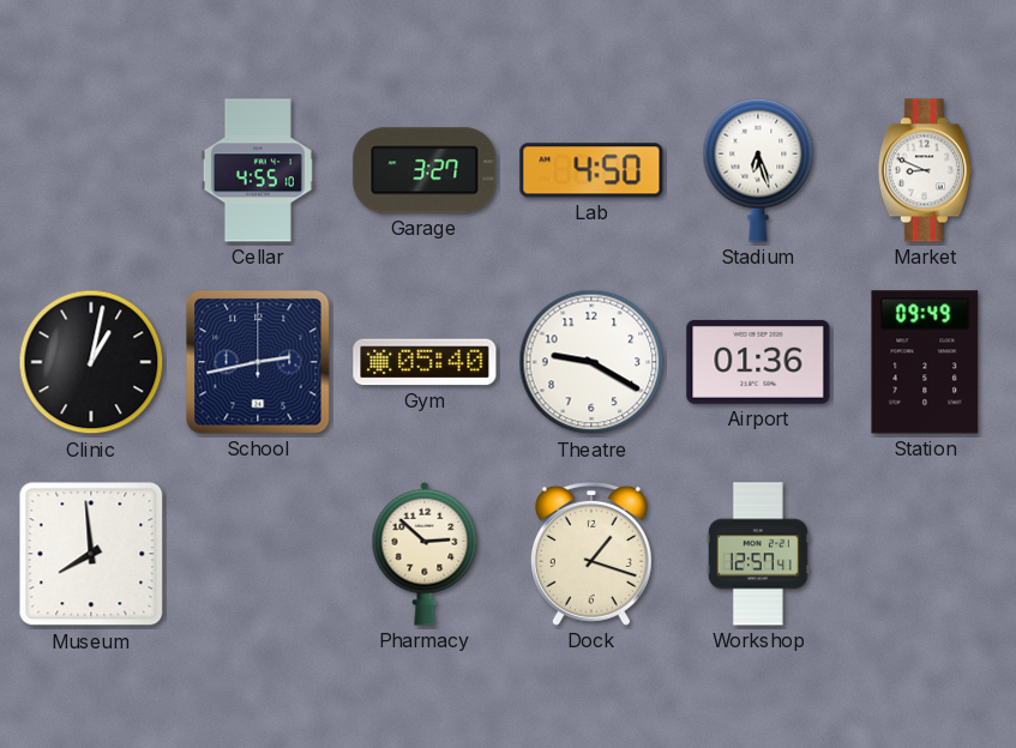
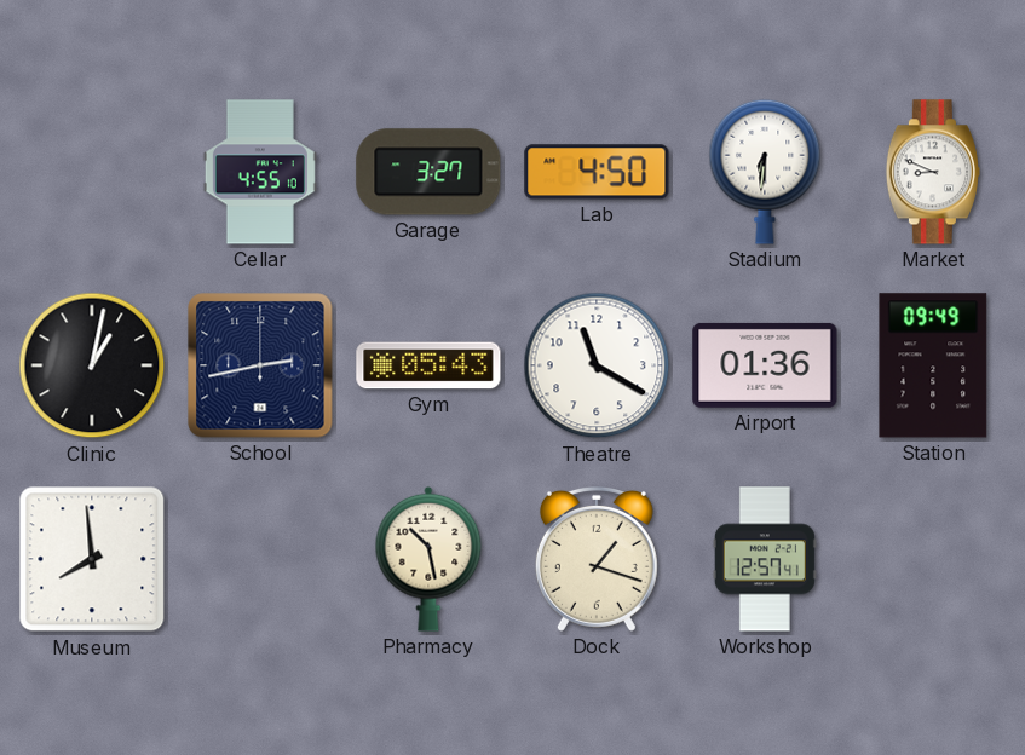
Stadium: 6:27 -> 6:31 (765, 172)
Gym: 05:40 -> 05:43 (428, 365)
Theatre: 9:20 -> 11:20 (597, 365)
Pharmacy: 2:52 -> 10:28 (428, 559)
